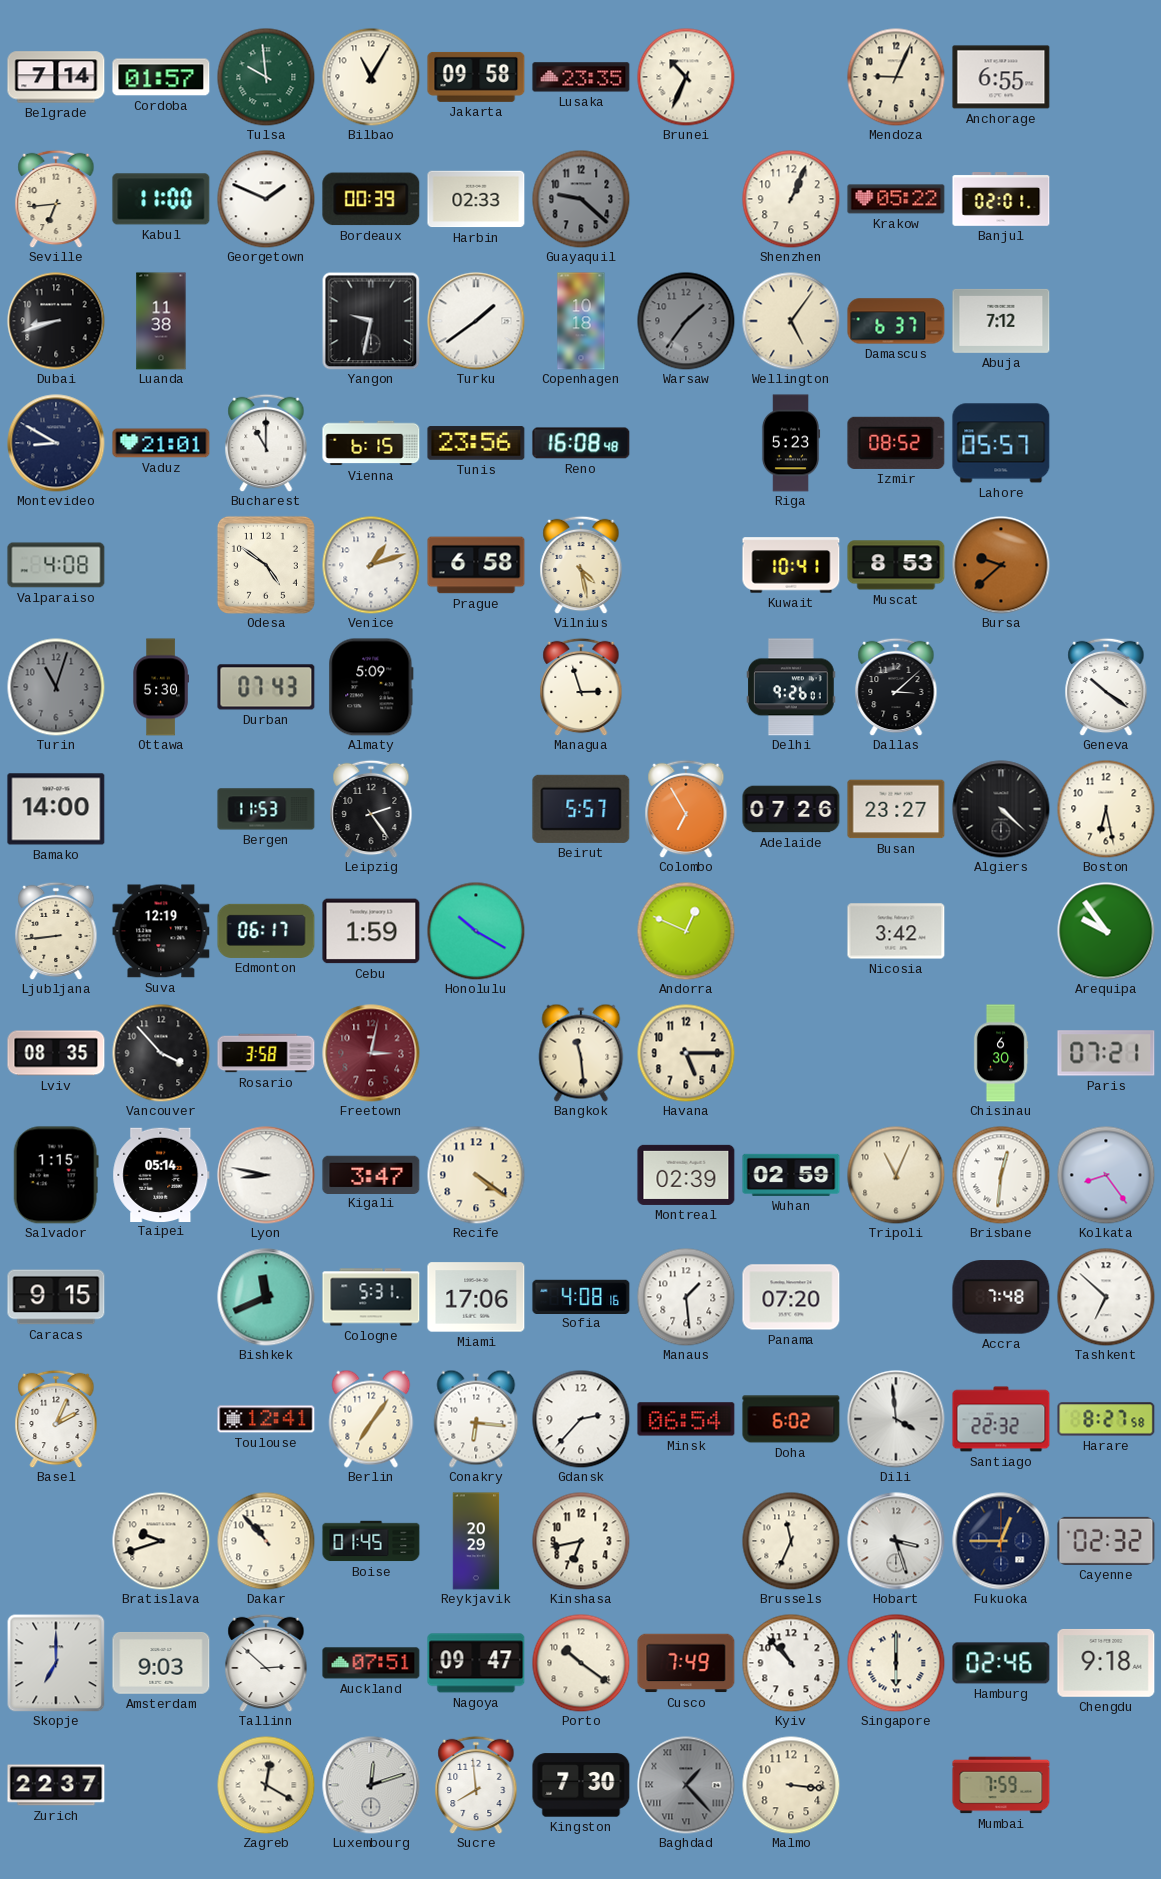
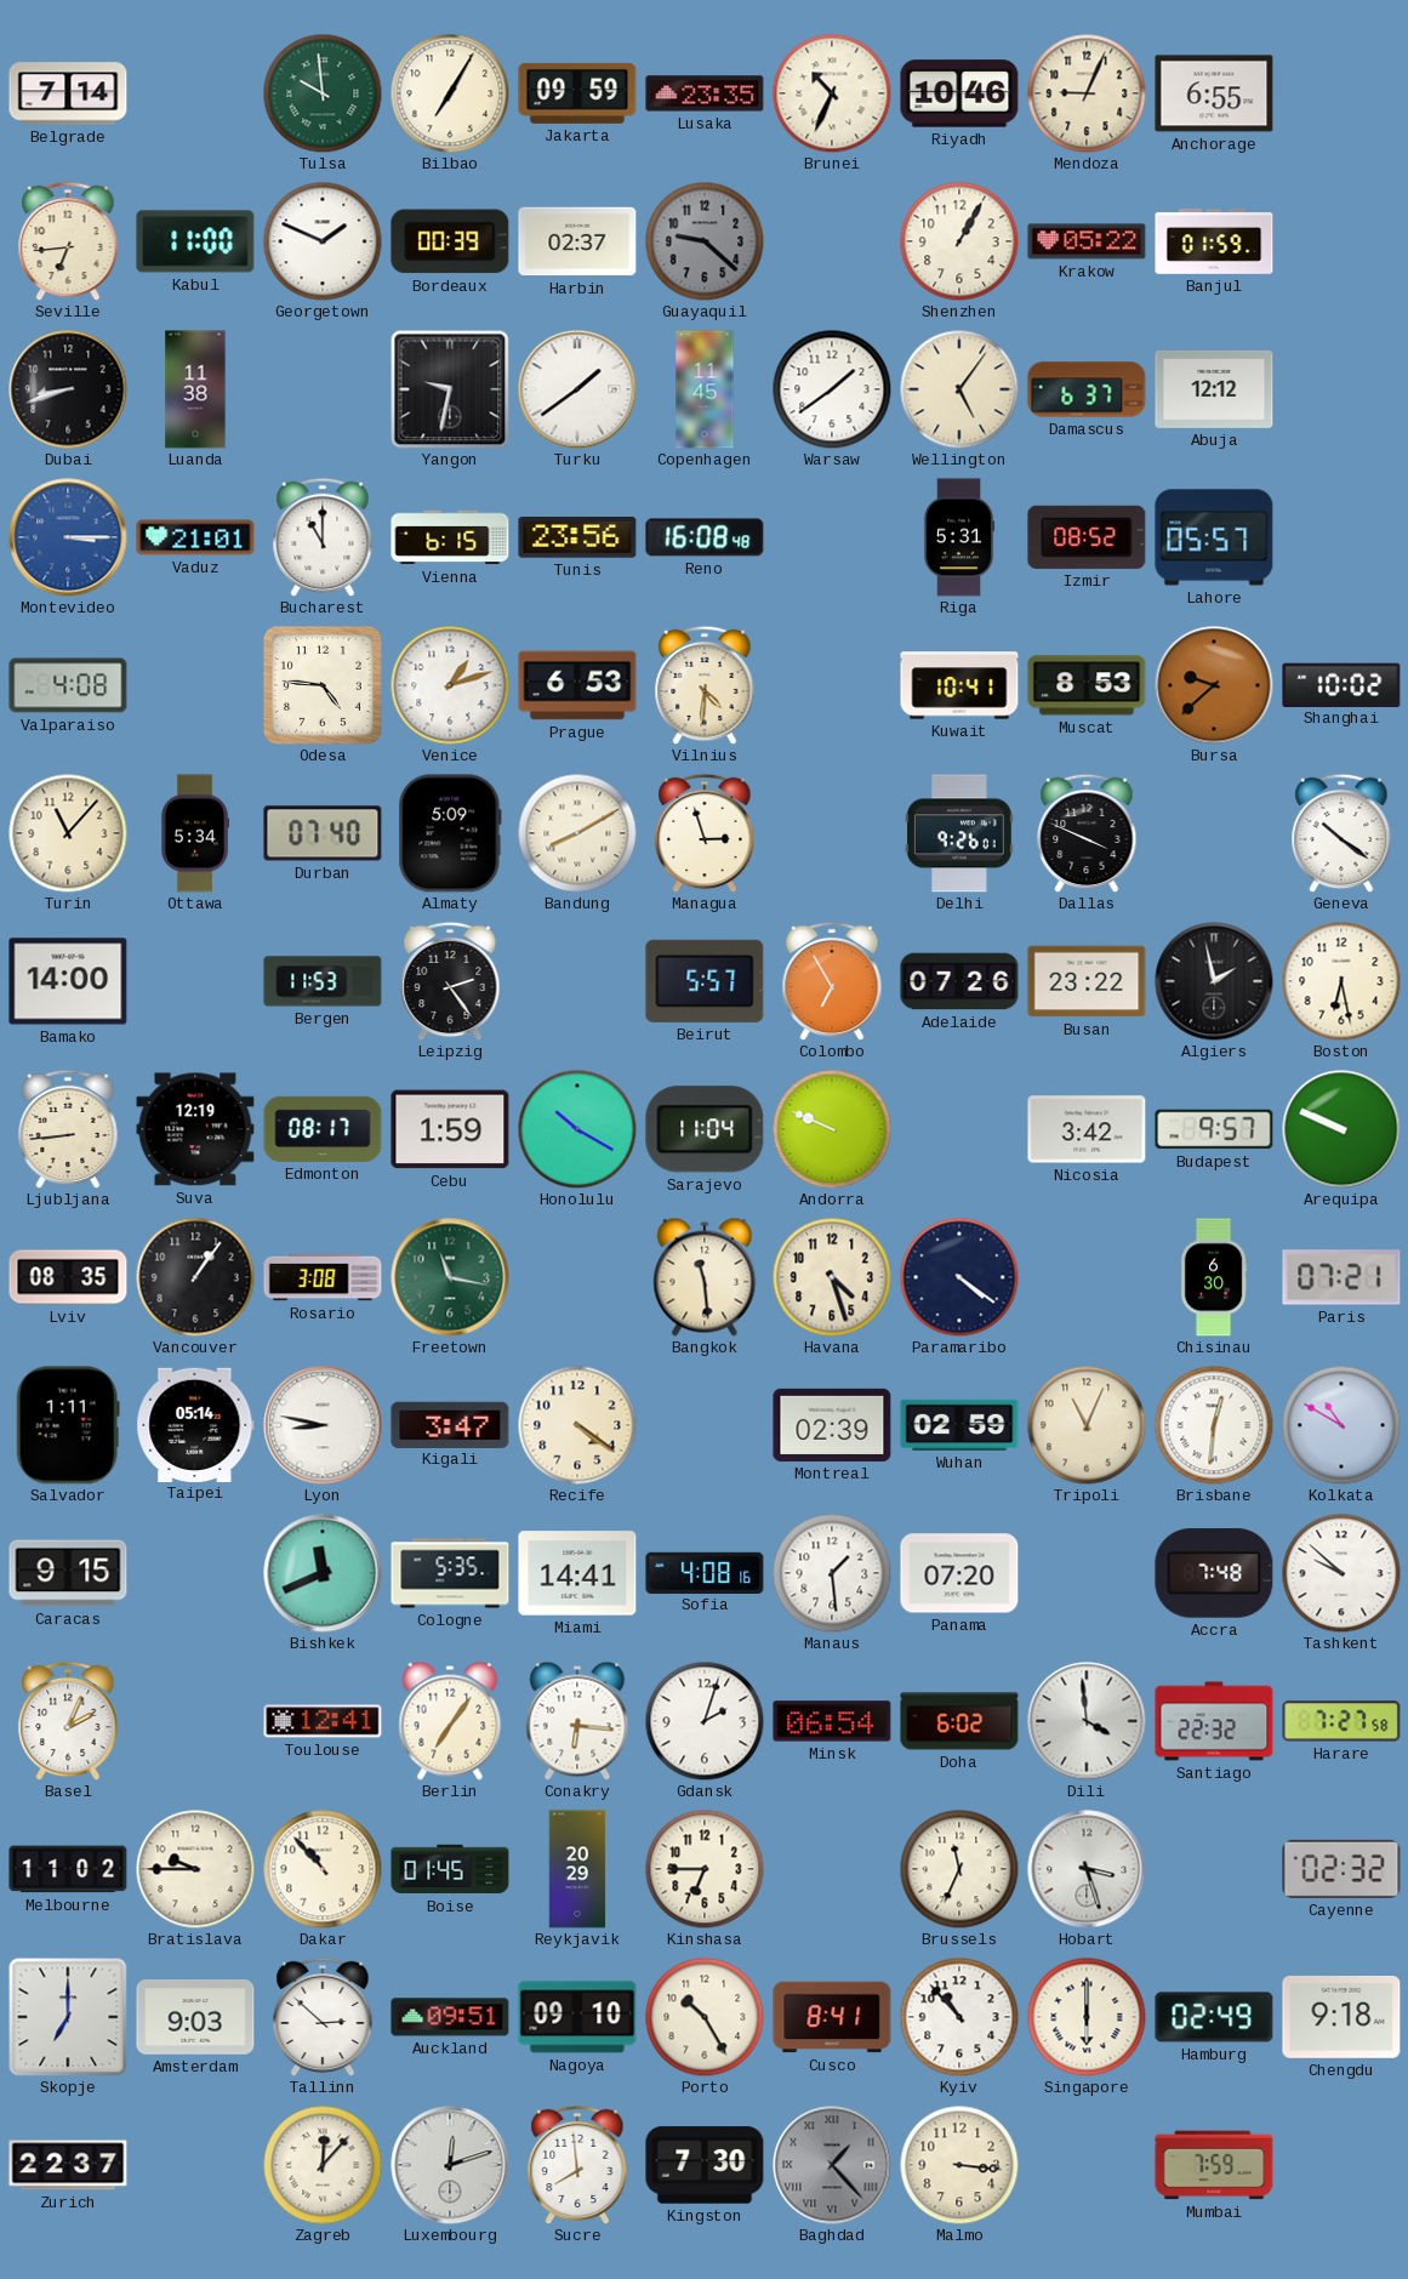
Cordoba: 01:57 -> none (161, 77)
Bilbao: 11:05 -> 7:05 (450, 93)
Jakarta: 09:58 -> 09:59 (577, 93)
Riyadh: none -> 10:46 (959, 93)
Harbin: 02:33 -> 02:37 (577, 241)
Shenzhen: 1:04 -> 1:05 (959, 241)
Banjul: 02:01 -> 01:59 (1214, 241)
Copenhagen: 10:18 -> 11:45 (705, 389)
Warsaw: 1:36 -> 1:39 (832, 389)
Warsaw dial: grey -> white (832, 389)
Abuja: 7:12 -> 12:12 (1214, 389)
Montevideo: 8:50 -> 3:15 (68, 537)
Montevideo dial: navy -> blue (68, 537)
Riga: 5:23 -> 5:31 (959, 537)
Odesa: 4:51 -> 4:46 (323, 685)
Prague: 6:58 -> 6:53 (577, 685)
Vilnius: 4:28 -> 4:31 (705, 685)
Shanghai: none -> 10:02 (1341, 684)
Turin: 11:03 -> 11:07 (68, 833)
Turin dial: grey -> cream (68, 833)
Ottawa: 5:30 -> 5:34 (195, 833)
Durban: 07:43 -> 07:40 (323, 833)
Bandung: none -> 8:10 (577, 833)
Dallas: 3:08 -> 3:49 (1087, 833)
Busan: 23:27 -> 23:22 (1087, 981)
Algiers: 4:22 -> 1:58 (1214, 981)
Edmonton: 06:17 -> 08:17 (323, 1129)
Sarajevo: none -> 11:04 (705, 1129)
Andorra: 12:49 -> 9:49 (832, 1129)
Budapest: none -> 9:57 (1214, 1129)
Arequipa: 9:54 -> 9:49 (1341, 1129)
Vancouver: 3:53 -> 1:06 (195, 1277)
Rosario: 3:58 -> 3:08 (323, 1277)
Freetown: 3:02 -> 11:17 (450, 1277)
Freetown dial: burgundy -> green (450, 1277)
Havana: 5:15 -> 4:27 (832, 1277)
Paramaribo: none -> 4:21 (959, 1277)
Salvador: 1:15 -> 1:11 (68, 1425)
Kolkata: 8:24 -> 10:50 (1341, 1425)
Cologne: 5:31 -> 5:35 (450, 1573)
Miami: 17:06 -> 14:41 (577, 1573)
Tashkent: 6:52 -> 9:52 (1341, 1573)
Gdansk: 2:37 -> 2:03 (705, 1721)
Harare: 8:27 -> 7:27 (1341, 1721)
Melbourne: none -> 11:02 (68, 1869)
Bratislava: 9:42 -> 9:45 (195, 1869)
Kinshasa: 6:43 -> 6:45 (705, 1869)
Fukuoka: 12:45 -> none (1001, 1541)
Auckland: 07:51 -> 09:51 (450, 2017)
Nagoya: 09:47 -> 09:10 (577, 2017)
Porto: 10:21 -> 10:25 (705, 2017)
Cusco: 7:49 -> 8:41 (832, 2017)
Hamburg: 02:46 -> 02:49 (1214, 2017)
Zagreb: 12:20 -> 12:07 (323, 2165)
